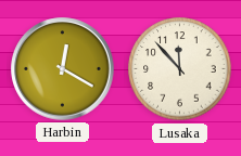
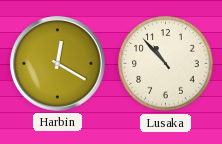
Lusaka: 11:53 -> 10:53 (166, 64)
